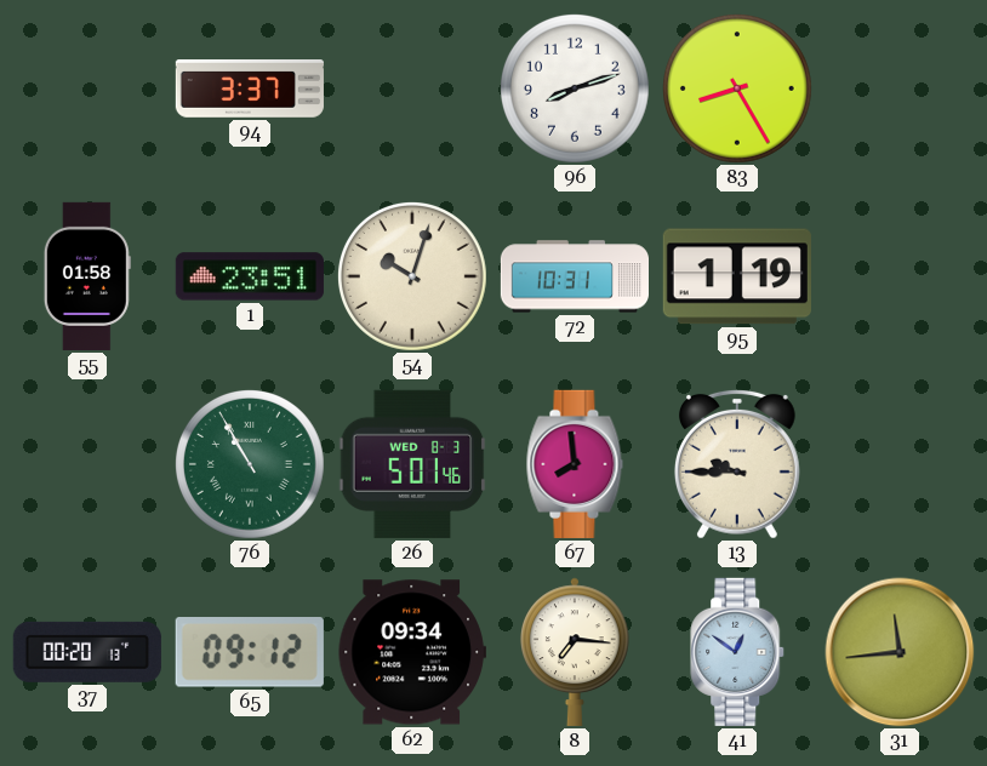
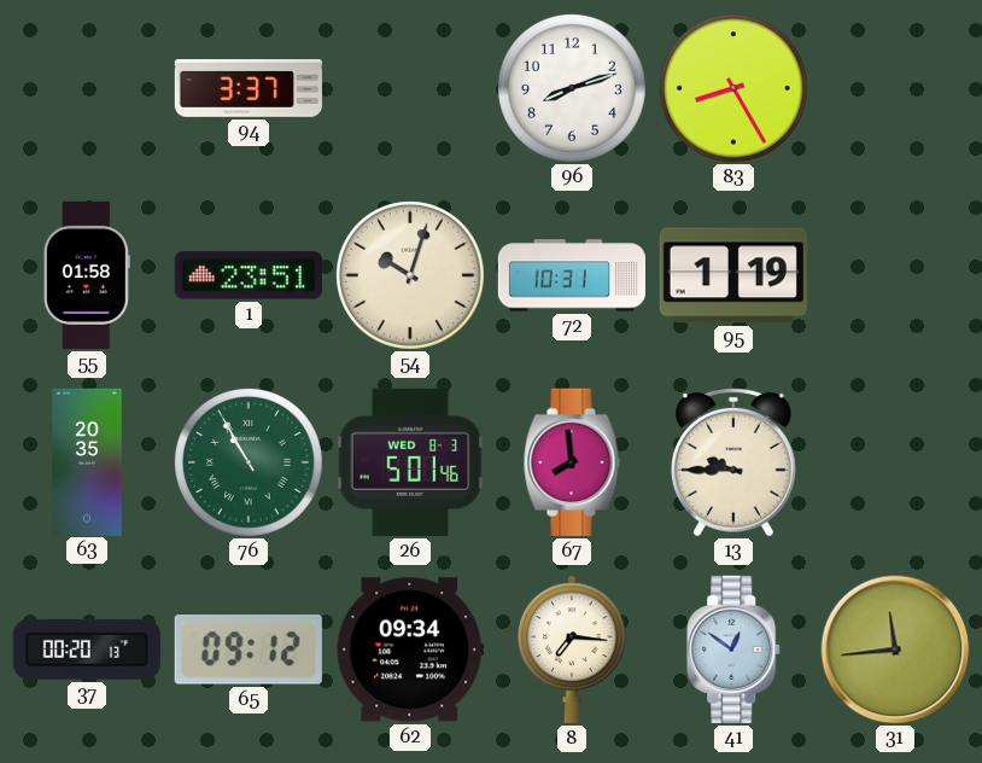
63: none -> 20:35 (87, 461)
